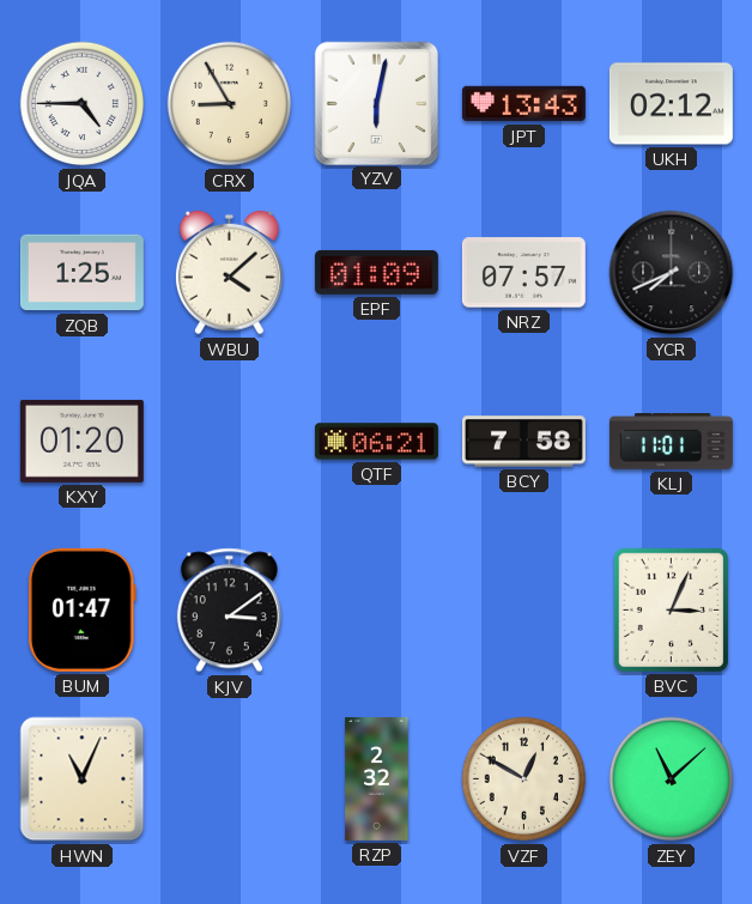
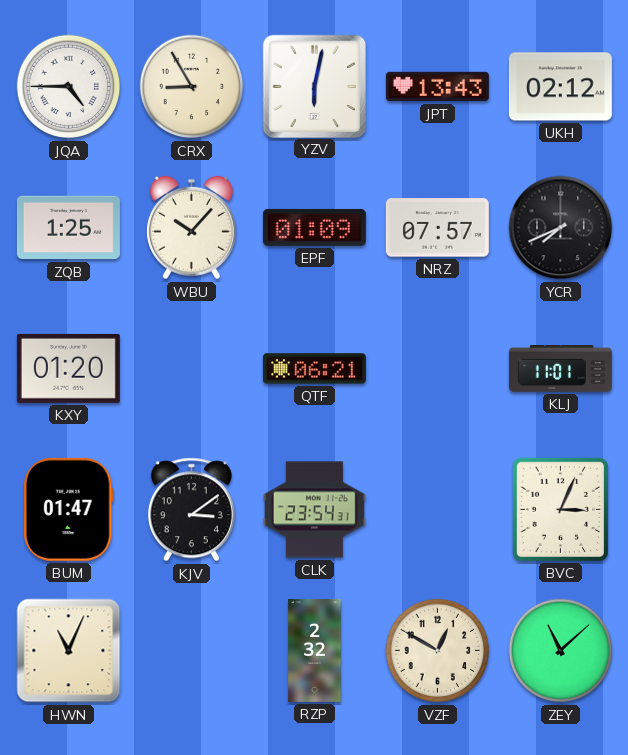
WBU: 4:08 -> 10:07 (191, 228)
BCY: 7:58 -> none (523, 442)
CLK: none -> 23:54 (314, 510)
